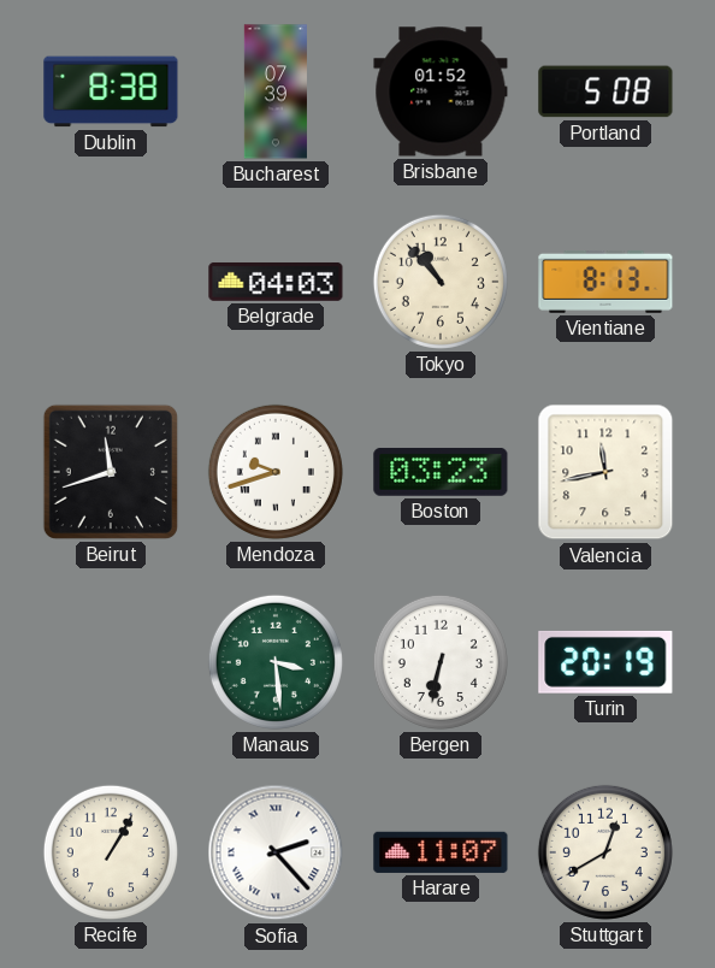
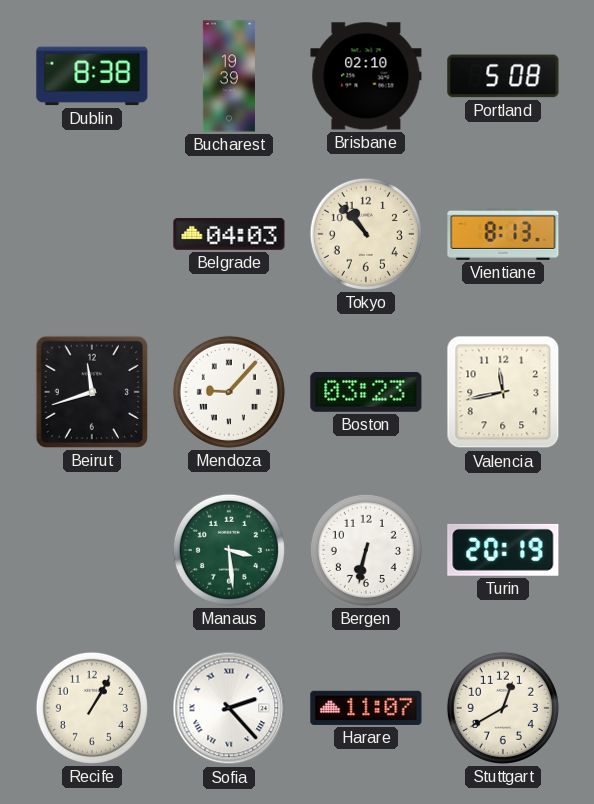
Bucharest: 07:39 -> 19:39 (229, 76)
Brisbane: 01:52 -> 02:10 (366, 76)
Mendoza: 9:42 -> 9:07 (229, 392)
